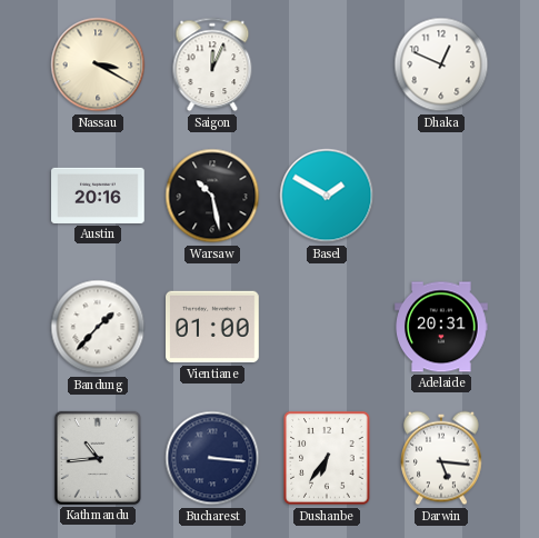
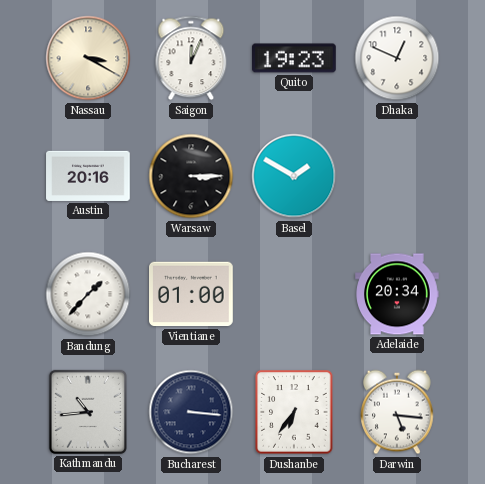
Quito: none -> 19:23 (294, 58)
Warsaw: 10:28 -> 3:15 (191, 176)
Adelaide: 20:31 -> 20:34 (397, 294)
